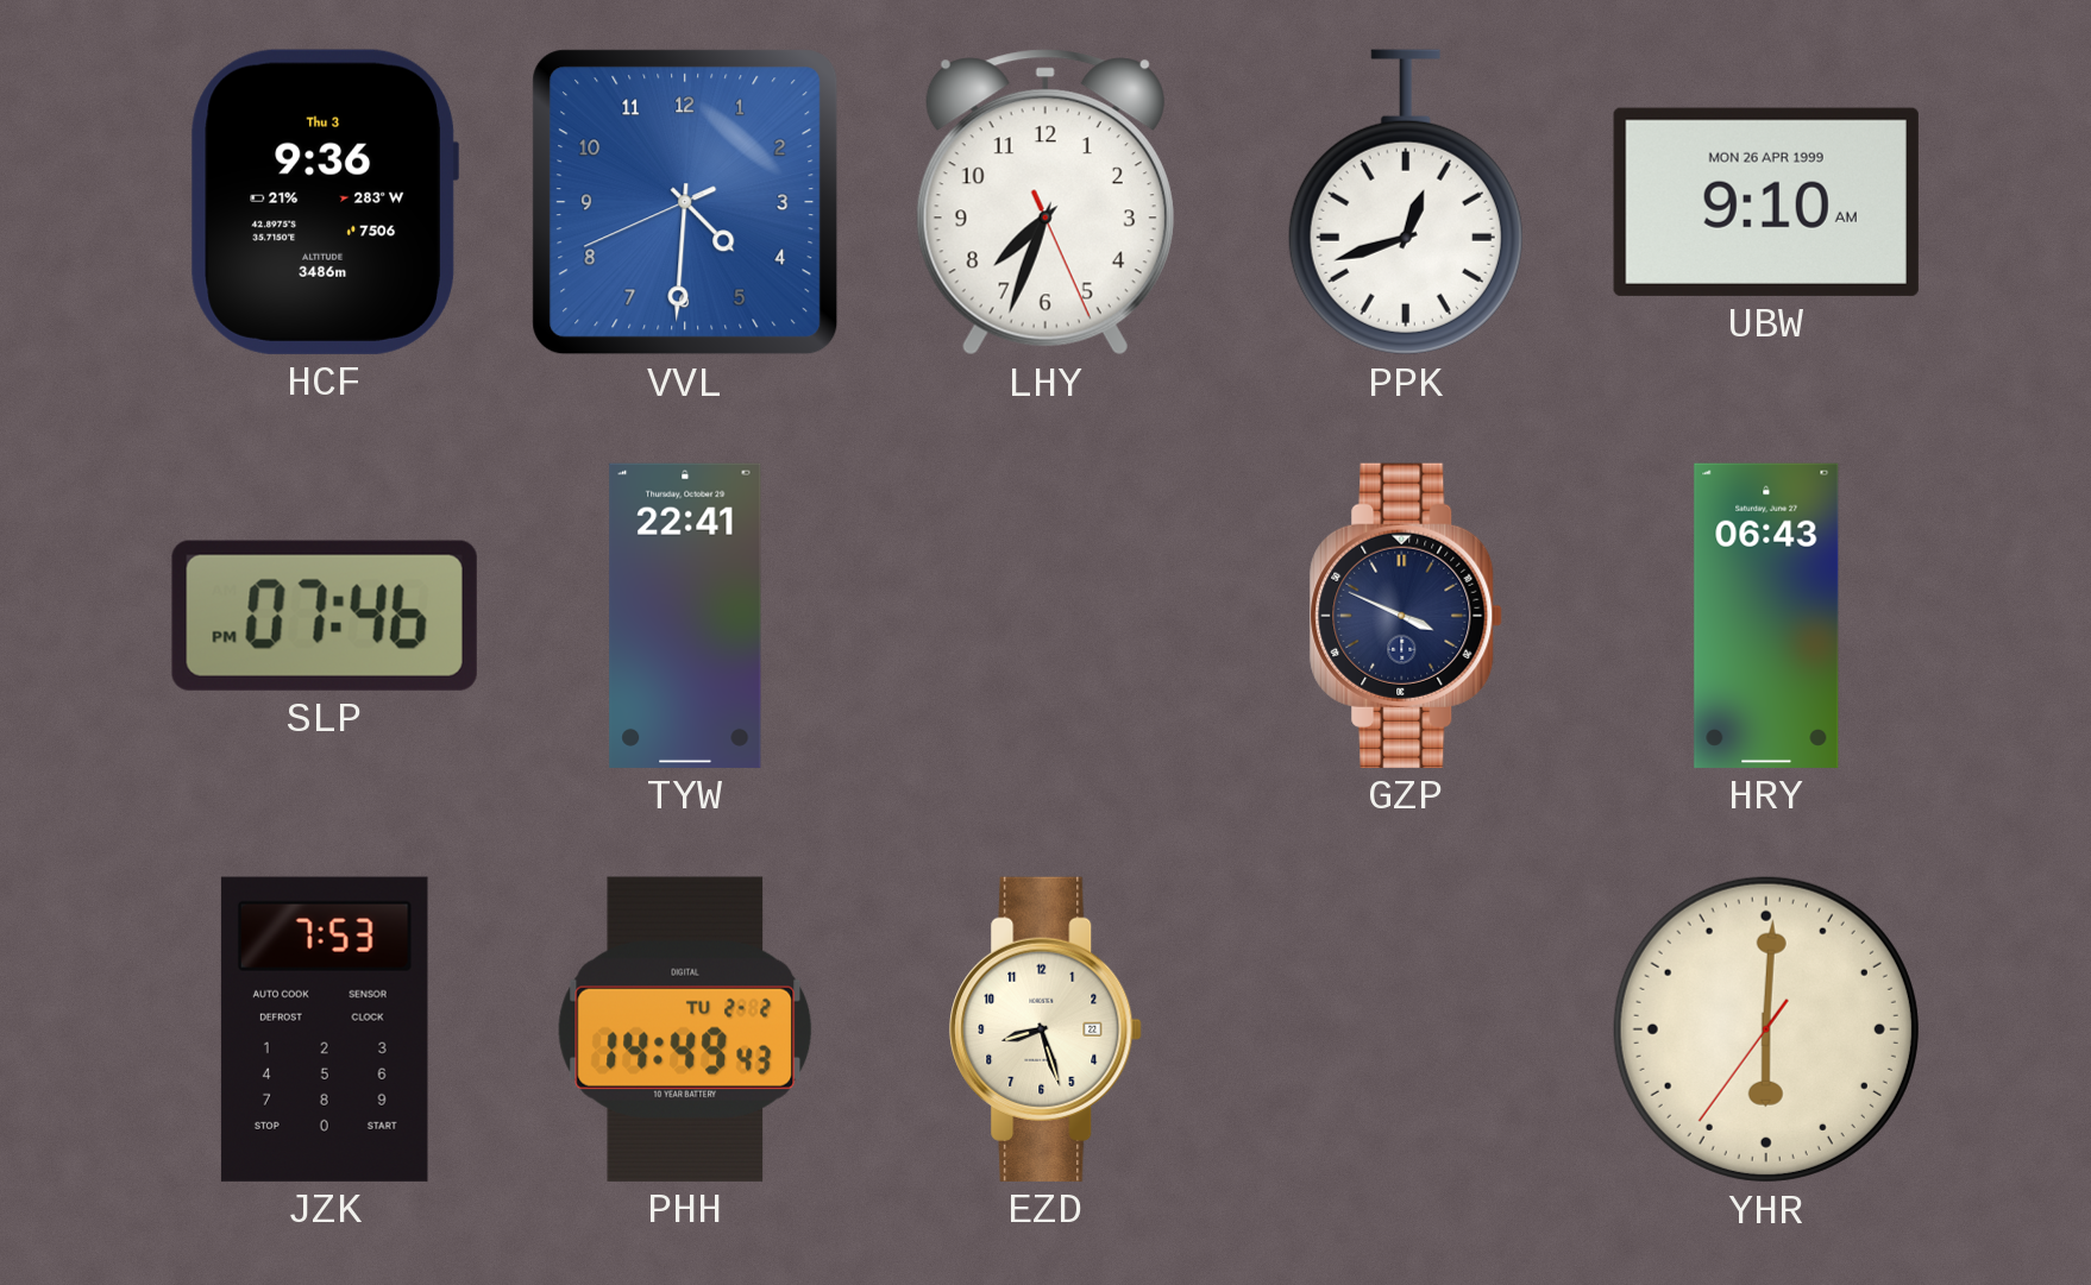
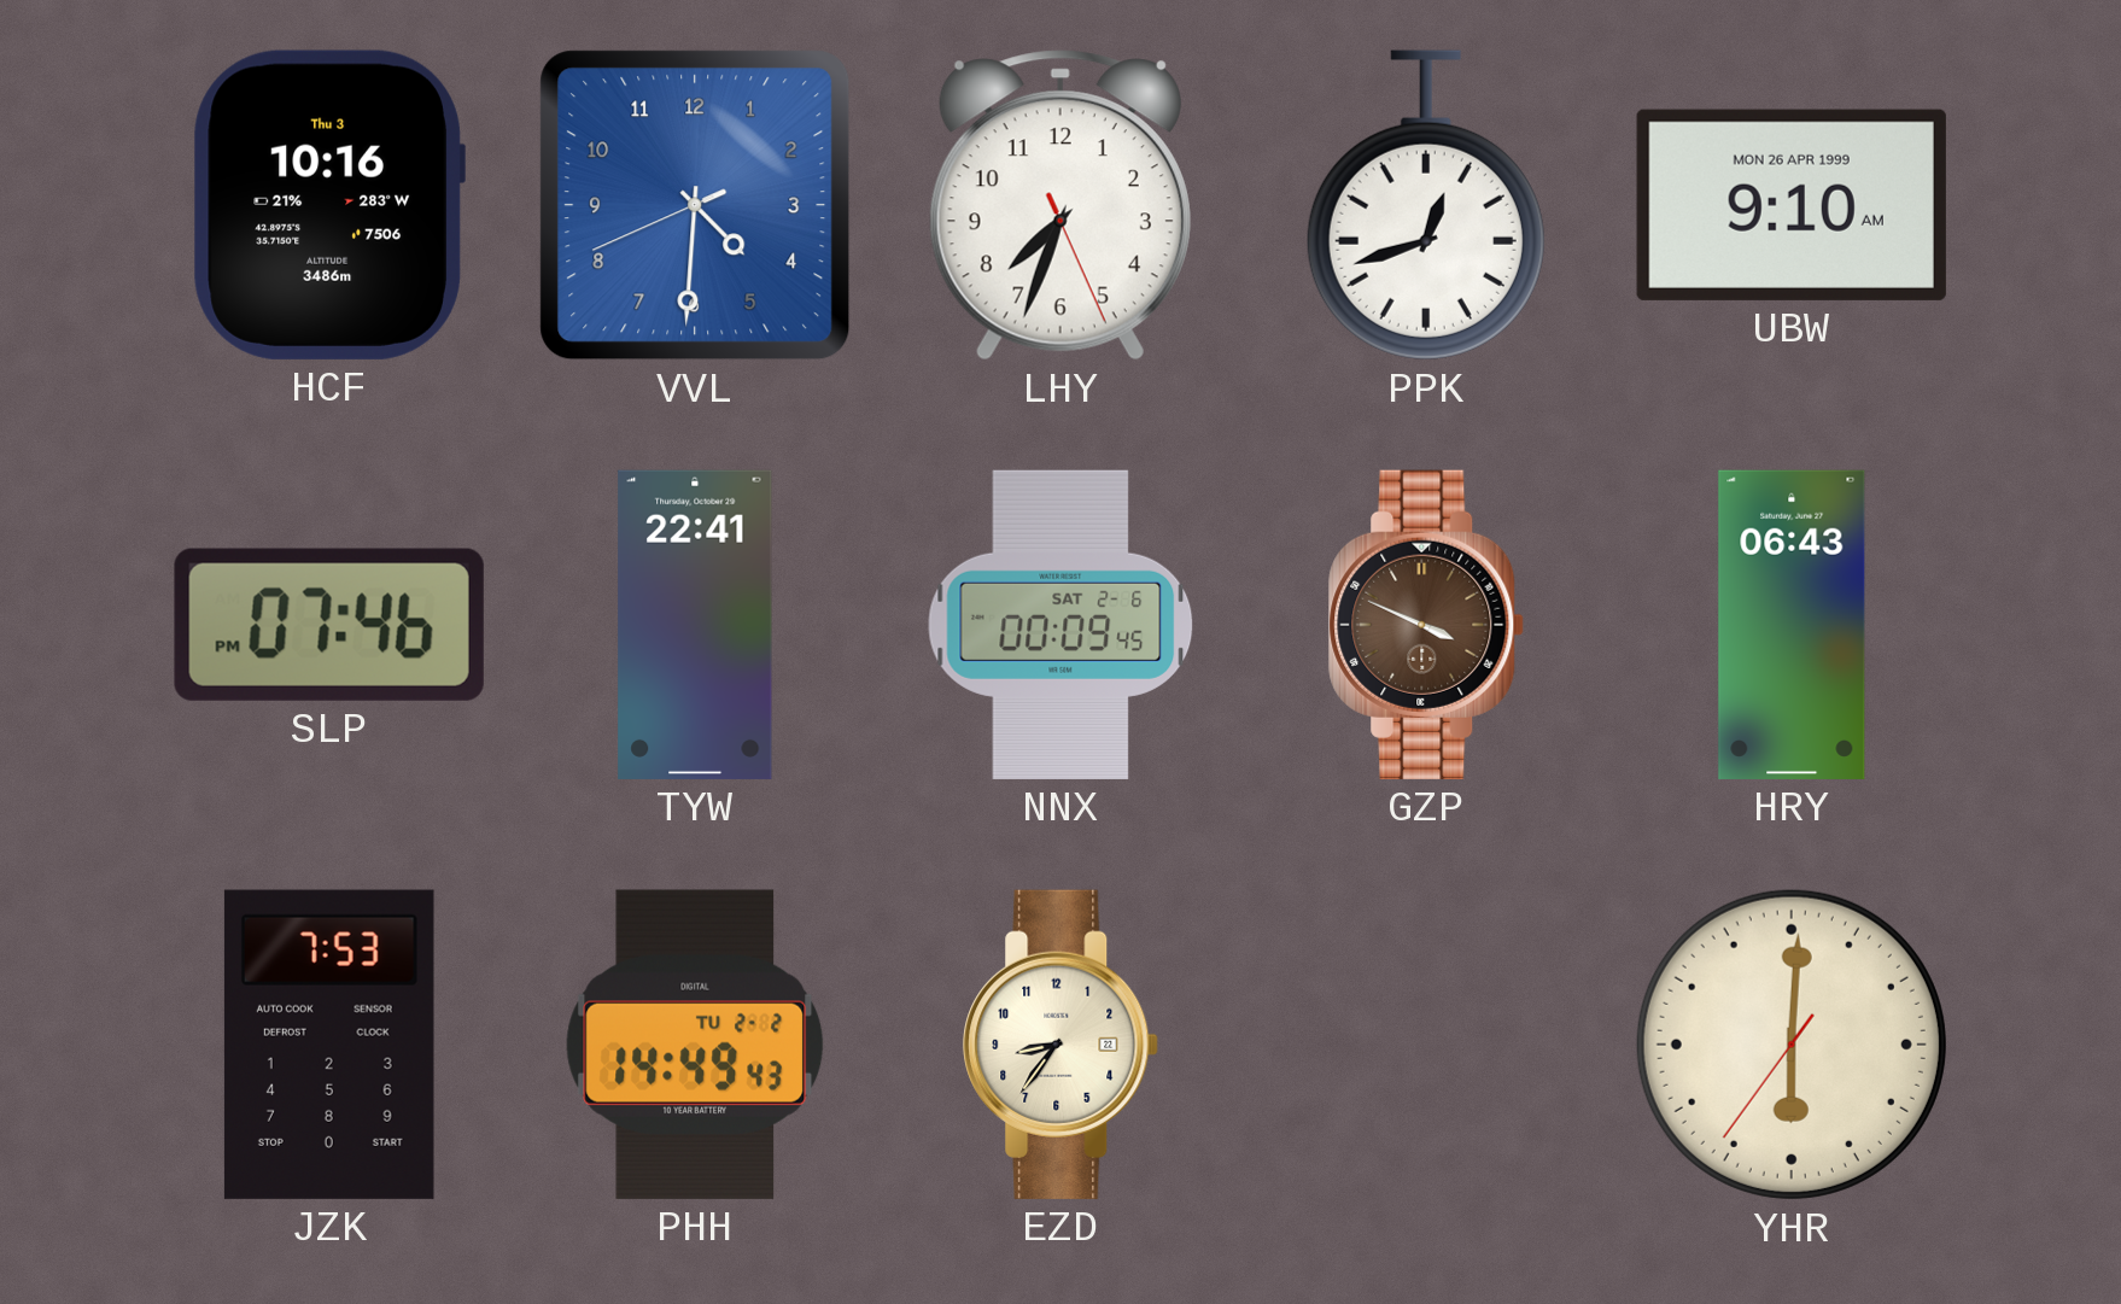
HCF: 9:36 -> 10:16 (329, 205)
NNX: none -> 00:09 (1060, 625)
GZP dial: navy -> brown (1426, 625)
EZD: 8:27 -> 8:36 (1060, 1045)
